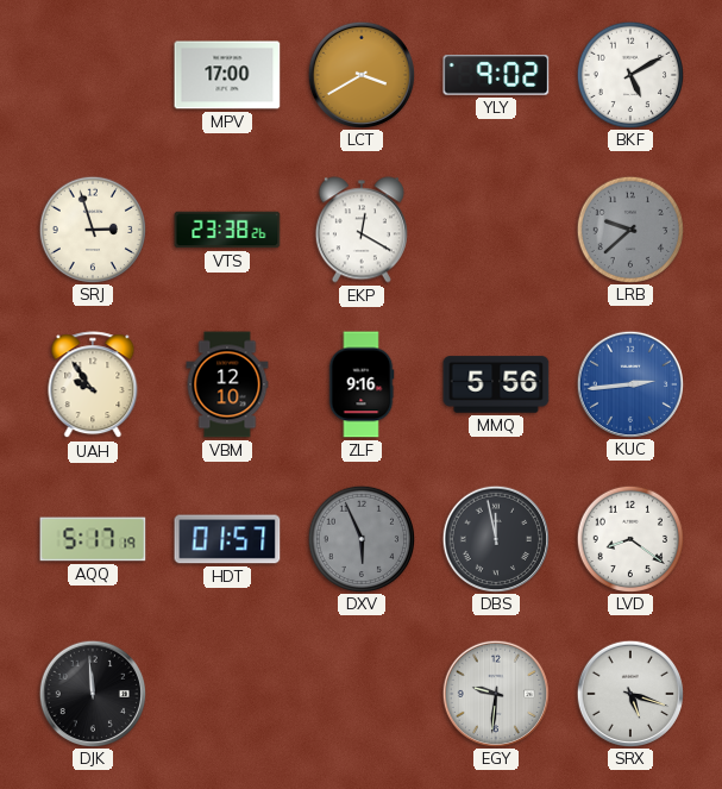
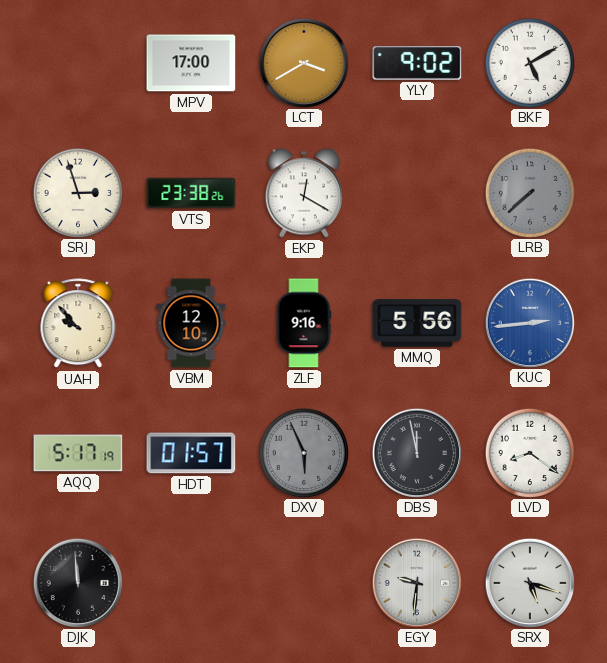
LRB: 9:38 -> 7:38 (529, 192)
UAH: 9:54 -> 9:53 (78, 324)
